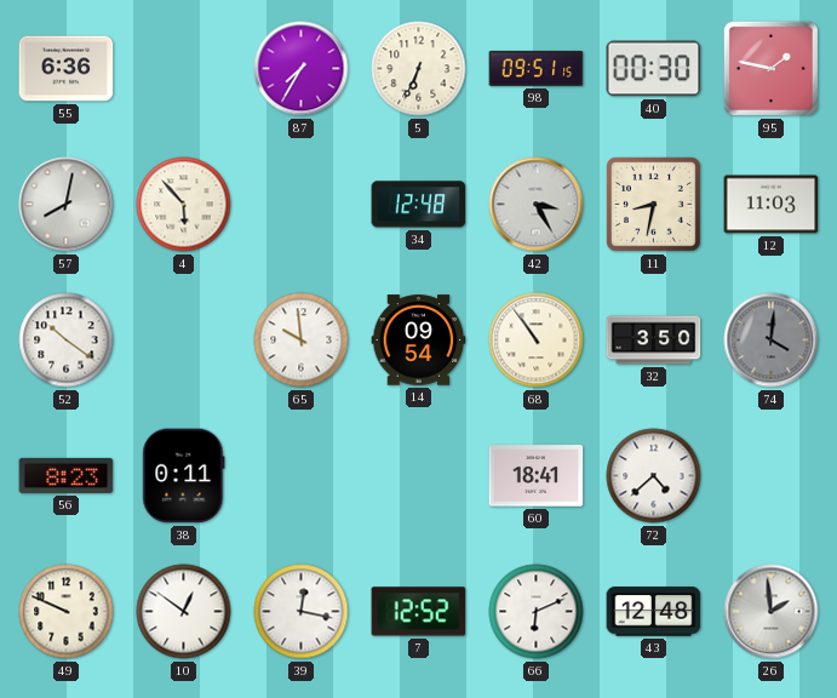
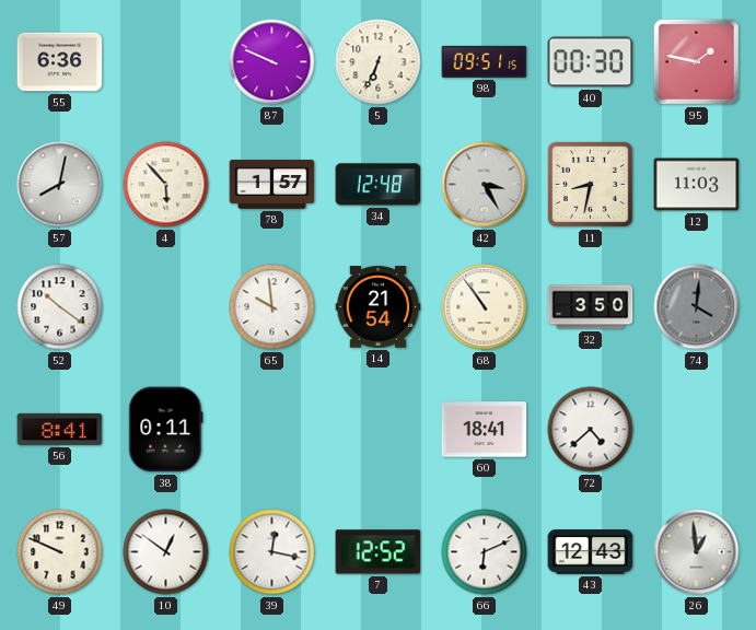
87: 7:35 -> 9:49 (272, 62)
78: none -> 1:57 (272, 185)
14: 09:54 -> 21:54 (379, 307)
56: 8:23 -> 8:41 (60, 429)
43: 12:48 -> 12:43 (591, 552)
26: 1:59 -> 12:59 (697, 552)
